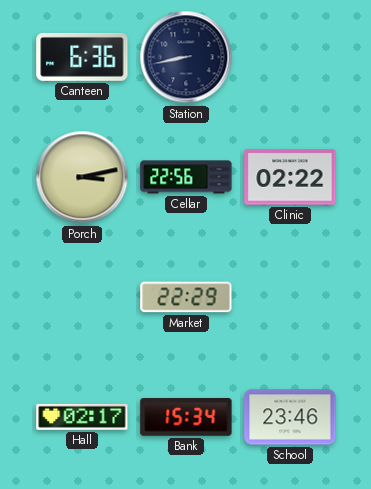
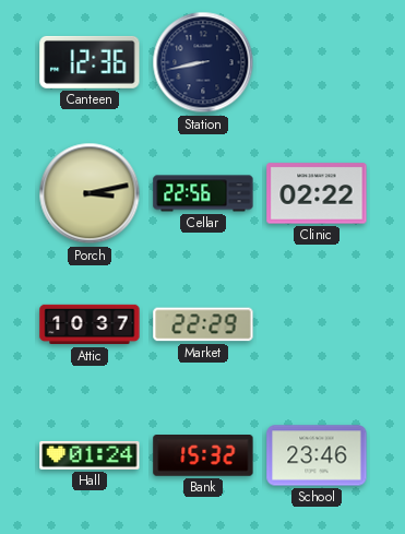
Canteen: 6:36 -> 12:36 (90, 62)
Attic: none -> 10:37 (90, 324)
Hall: 02:17 -> 01:24 (90, 455)
Bank: 15:34 -> 15:32 (203, 455)
